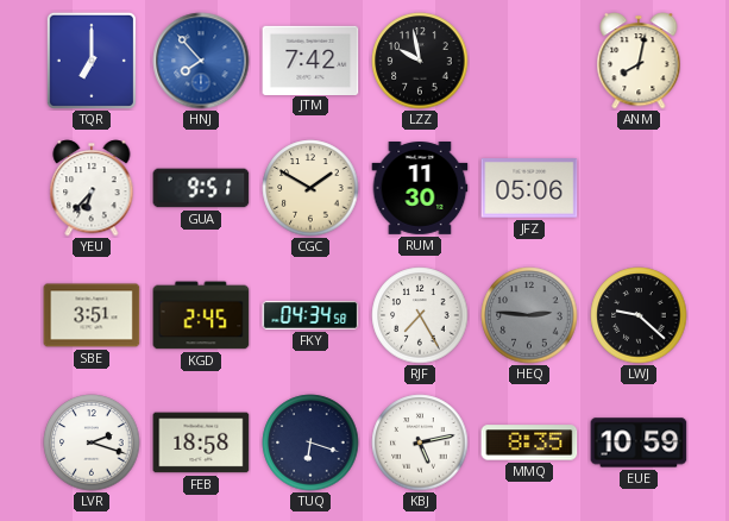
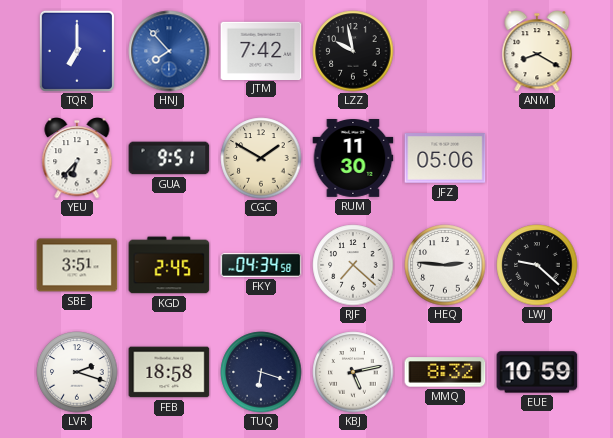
ANM: 8:02 -> 8:20 (537, 51)
RJF: 7:25 -> 7:22 (353, 265)
HEQ dial: grey -> white (445, 265)
MMQ: 8:35 -> 8:32 (445, 372)
